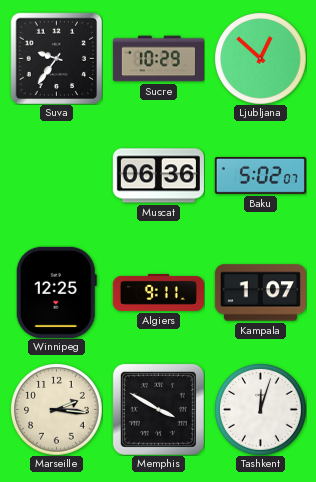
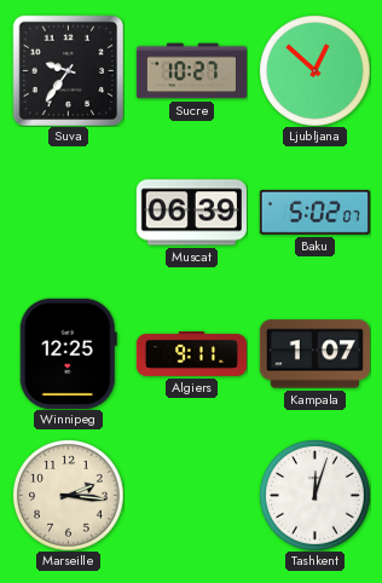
Sucre: 10:29 -> 10:27 (191, 71)
Muscat: 06:36 -> 06:39 (191, 213)
Memphis: 3:50 -> none (158, 409)
